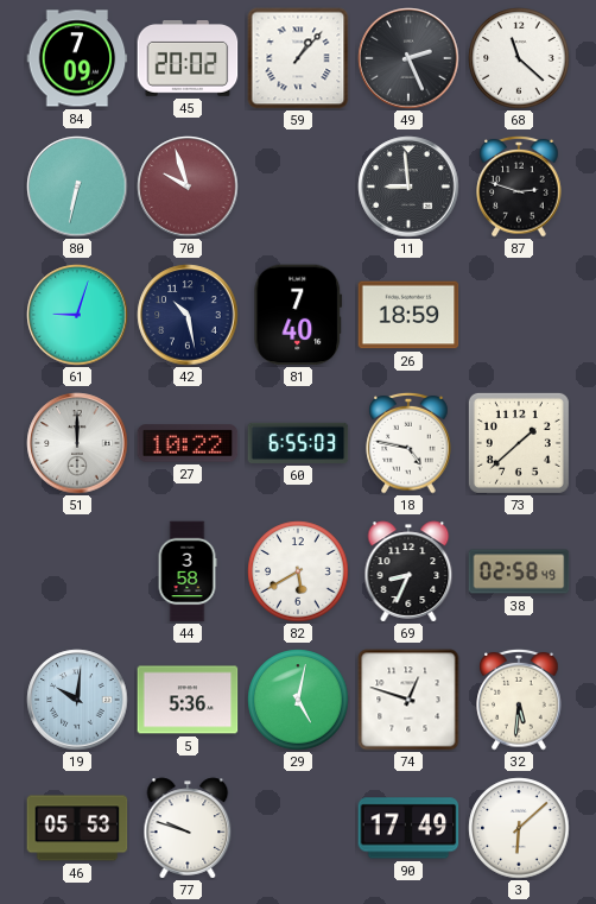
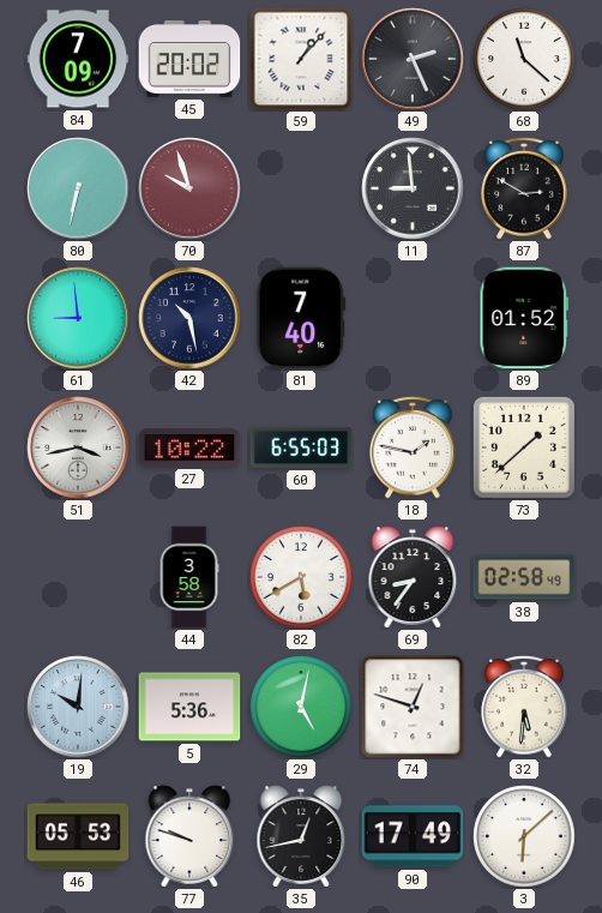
87: 2:48 -> 2:50 (524, 188)
61: 9:03 -> 8:59 (78, 318)
26: 18:59 -> none (408, 315)
89: none -> 01:52 (524, 318)
51: 12:00 -> 3:43 (78, 448)
18: 4:47 -> 1:47 (413, 448)
69: 8:34 -> 8:36 (413, 577)
35: none -> 12:43 (301, 836)
